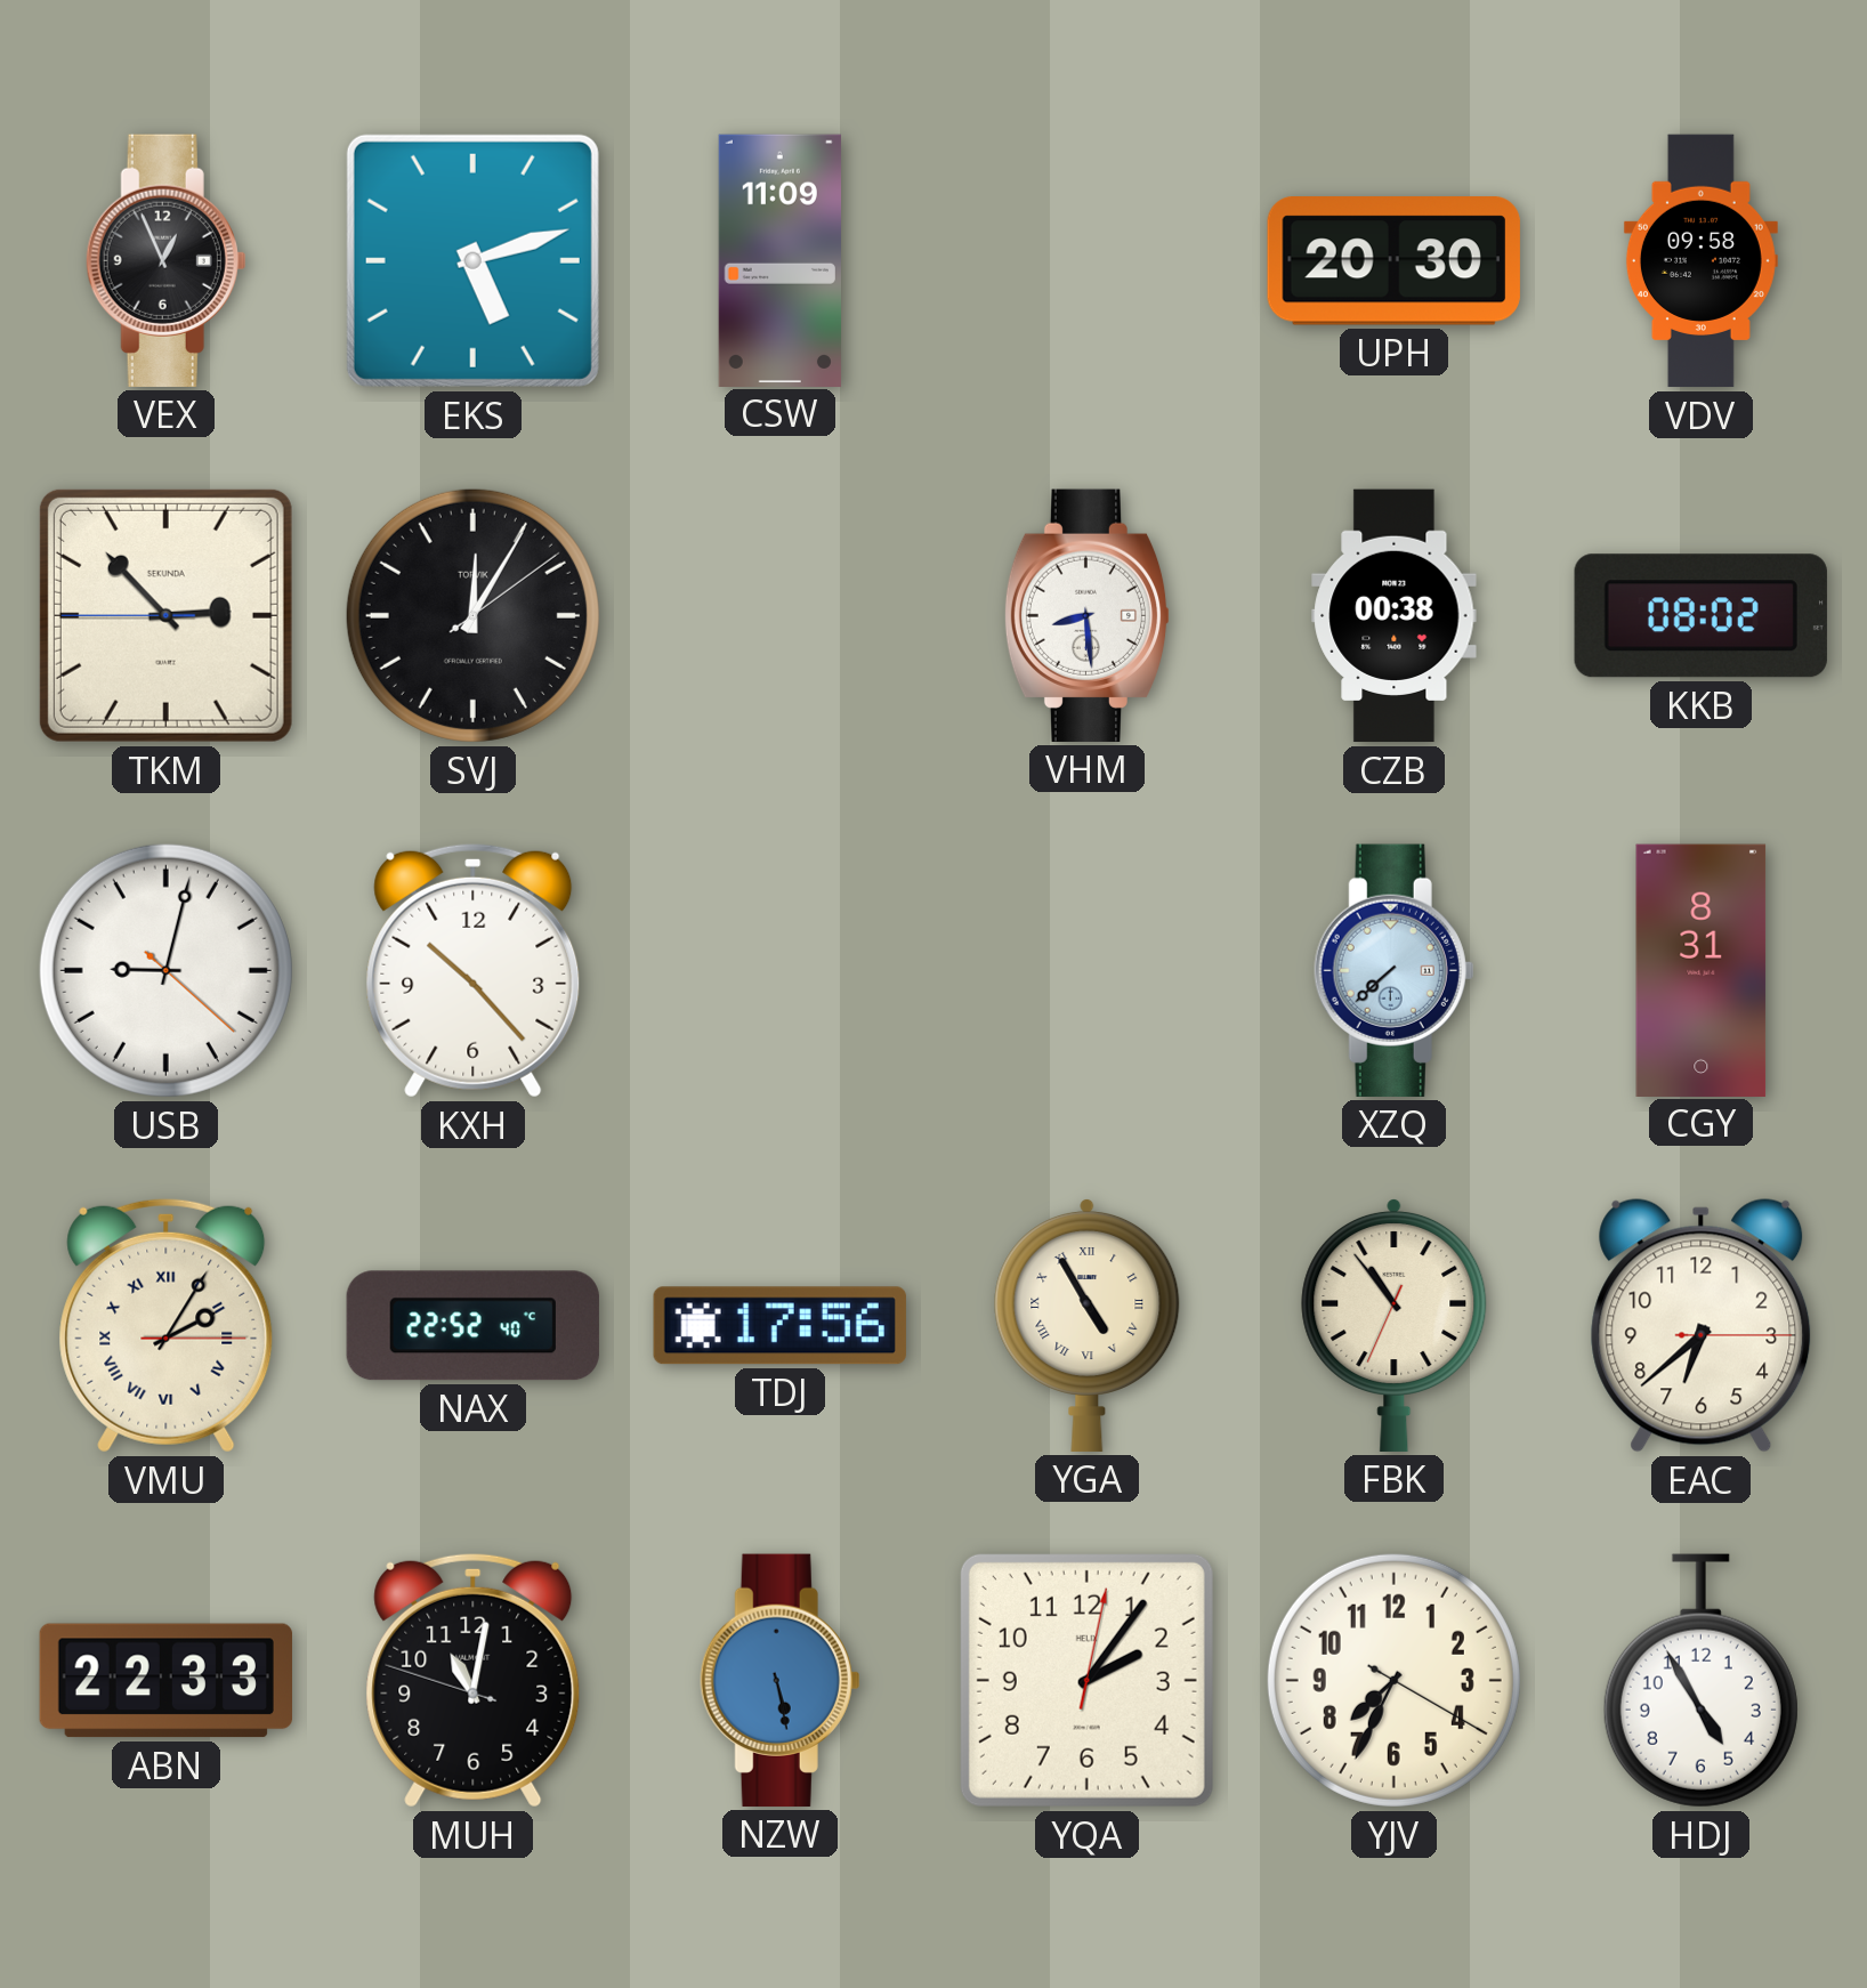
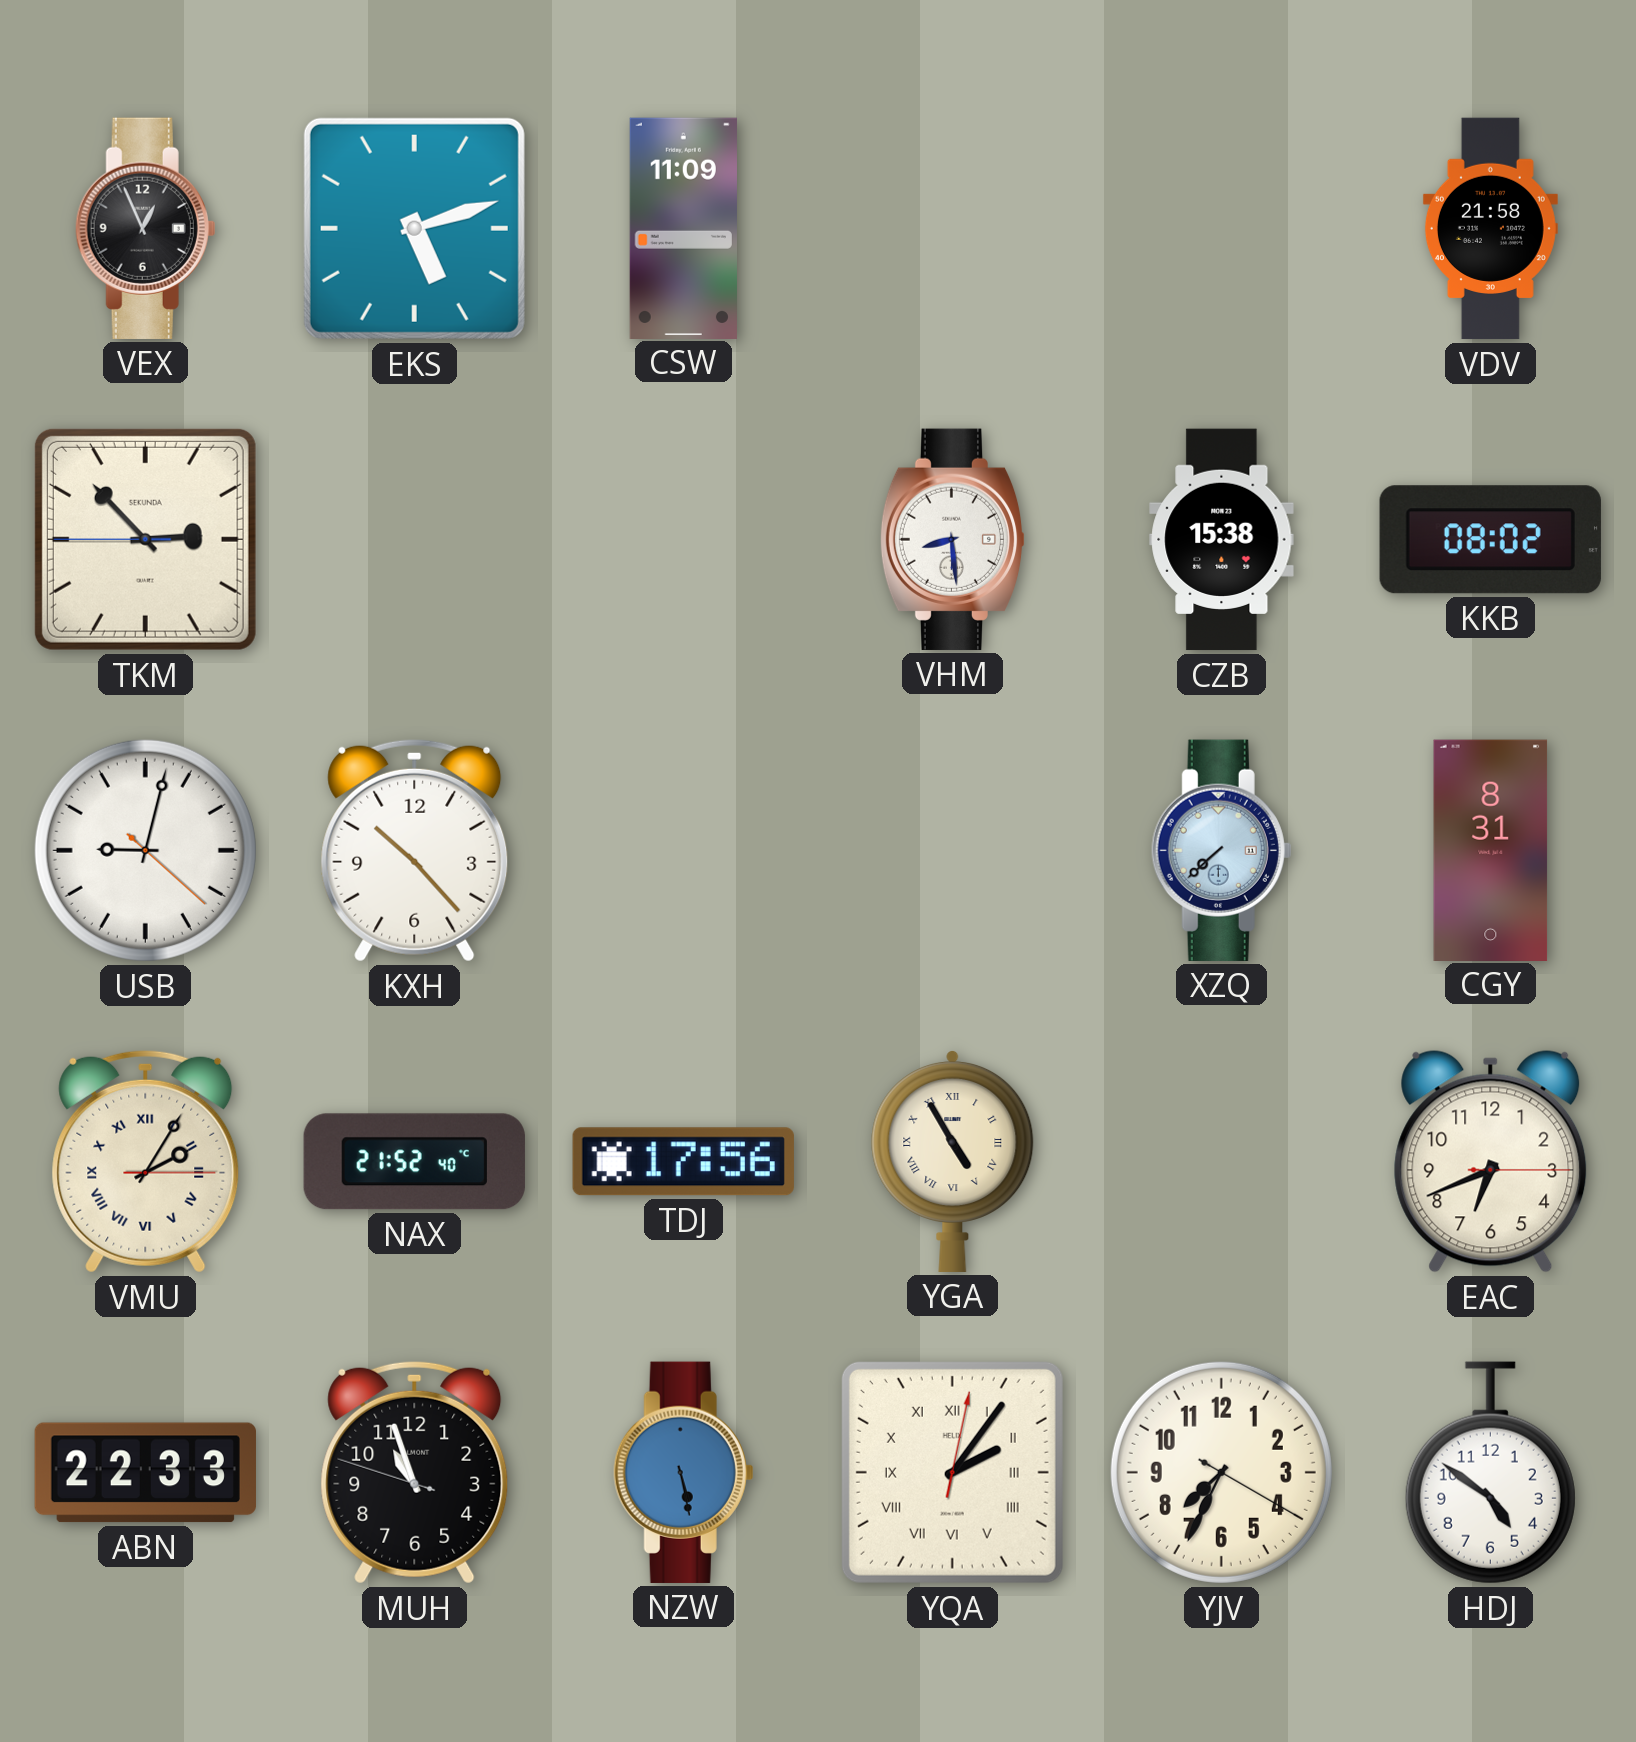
UPH: 20:30 -> none (1393, 261)
VDV: 09:58 -> 21:58 (1490, 229)
SVJ: 12:05 -> none (472, 615)
CZB: 00:38 -> 15:38 (1222, 540)
NAX: 22:52 -> 21:52 (414, 1162)
FBK: 10:53 -> none (1395, 1325)
EAC: 6:38 -> 6:41 (1491, 1162)
MUH: 11:01 -> 10:56 (415, 1472)
YQA numerals: Arabic -> Roman (952, 1472)
HDJ: 4:55 -> 4:51 (1490, 1473)
